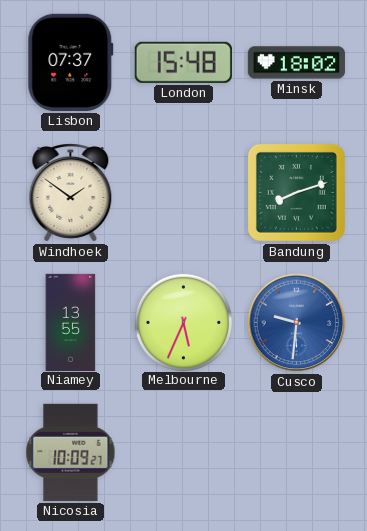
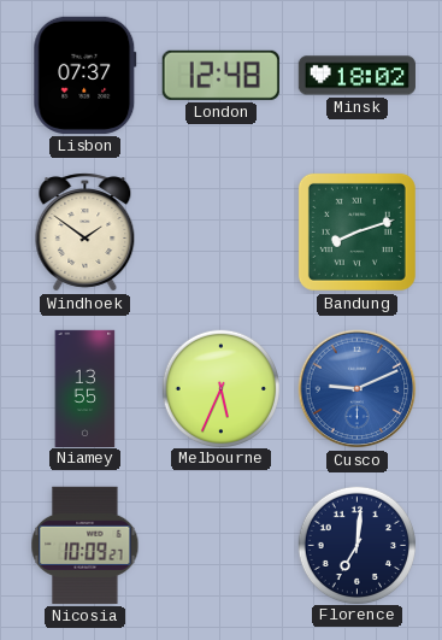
London: 15:48 -> 12:48 (220, 75)
Cusco: 9:31 -> 9:11 (358, 389)
Florence: none -> 7:01 (356, 545)
